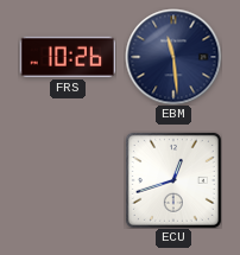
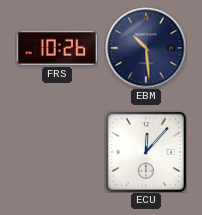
EBM: 11:29 -> 10:29 (146, 48)
ECU: 12:42 -> 12:07 (146, 152)
